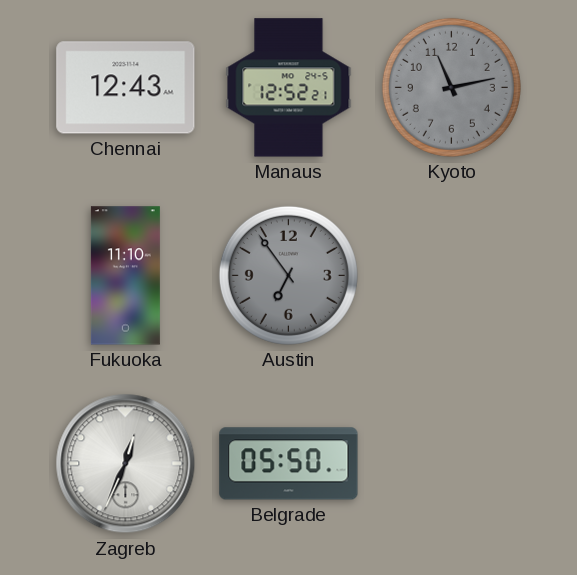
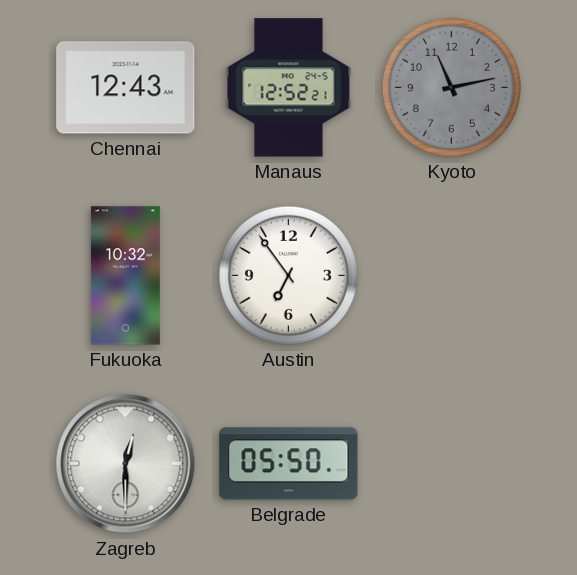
Fukuoka: 11:10 -> 10:32 (125, 276)
Austin dial: grey -> white (288, 275)
Zagreb: 12:34 -> 12:30 (126, 464)
